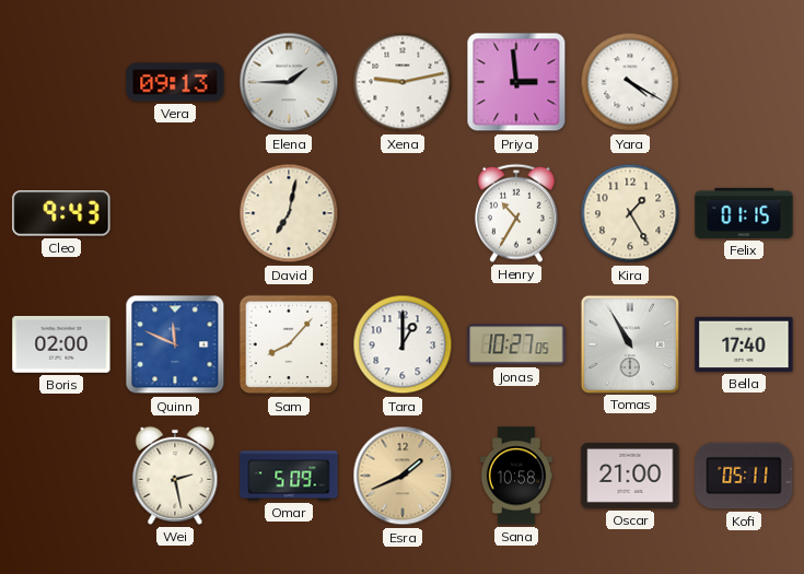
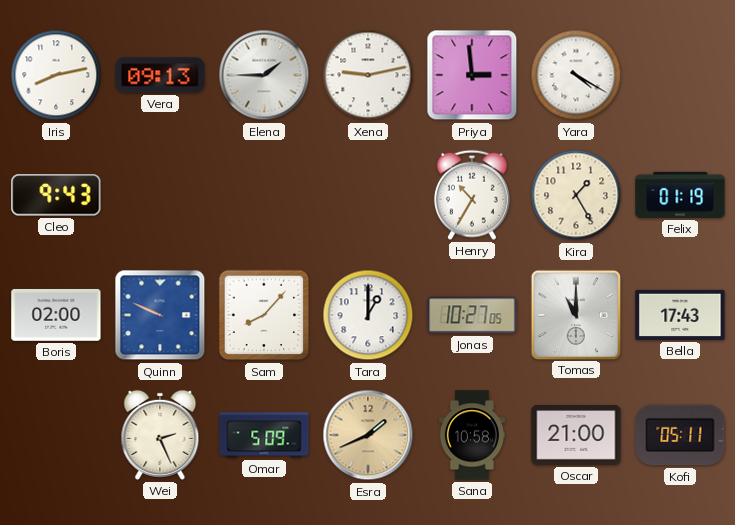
Iris: none -> 8:13 (56, 75)
David: 7:02 -> none (289, 213)
Felix: 01:15 -> 01:19 (680, 195)
Quinn: 11:49 -> 9:49 (160, 315)
Tomas: 10:55 -> 11:00 (575, 314)
Bella: 17:40 -> 17:43 (680, 315)
Wei: 2:28 -> 2:26 (160, 435)
